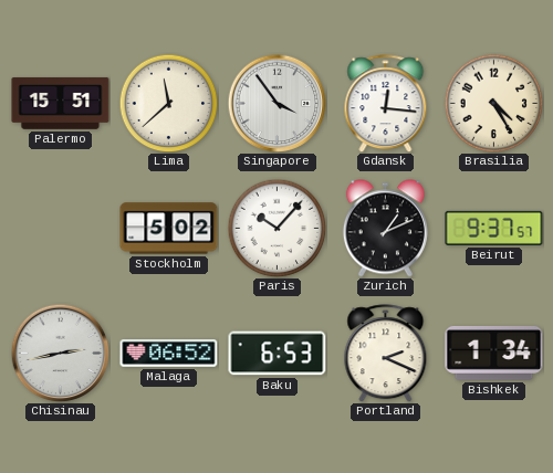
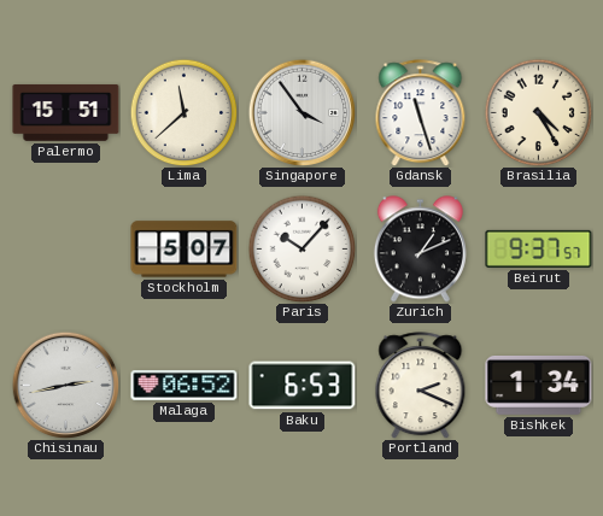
Gdansk: 12:16 -> 11:27 (421, 113)
Stockholm: 5:02 -> 5:07 (185, 250)
